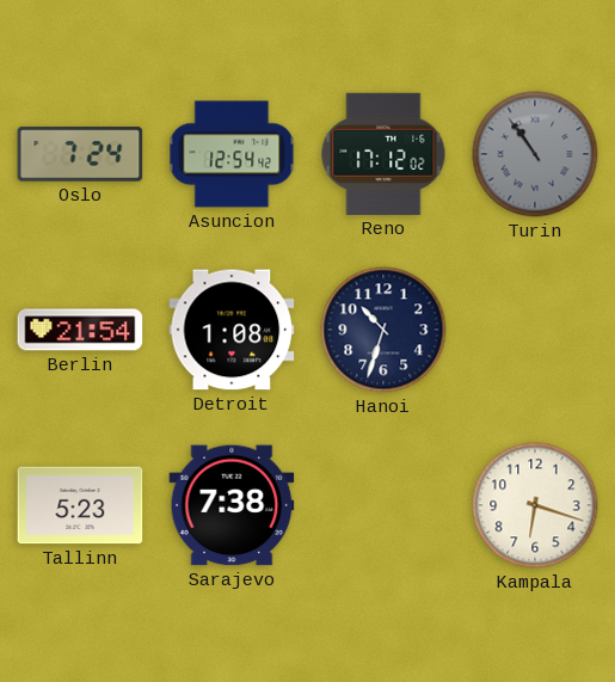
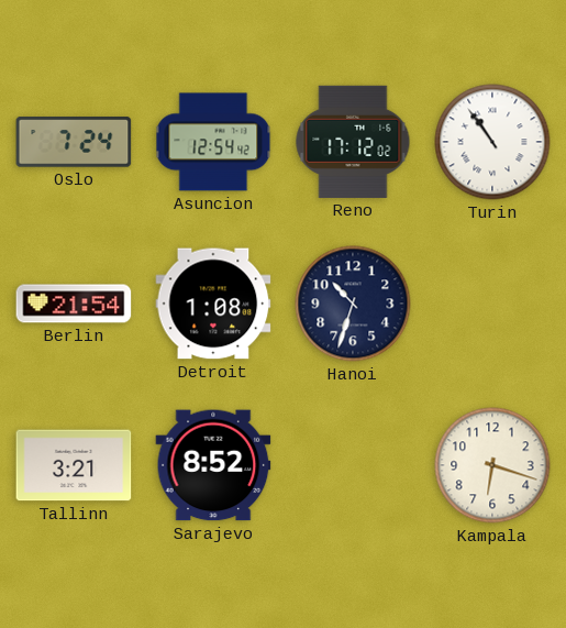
Turin dial: grey -> white (492, 142)
Tallinn: 5:23 -> 3:21 (74, 465)
Sarajevo: 7:38 -> 8:52 (213, 465)
